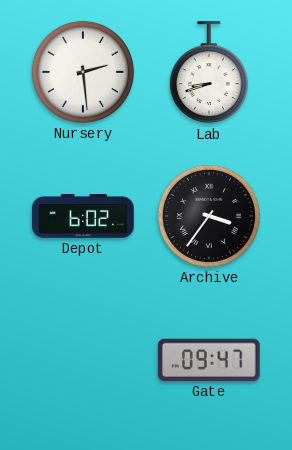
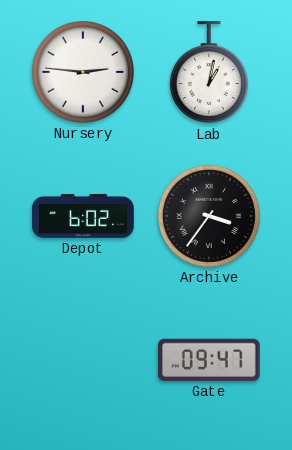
Nursery: 2:29 -> 2:46 (83, 72)
Lab: 8:42 -> 1:02 (209, 73)
